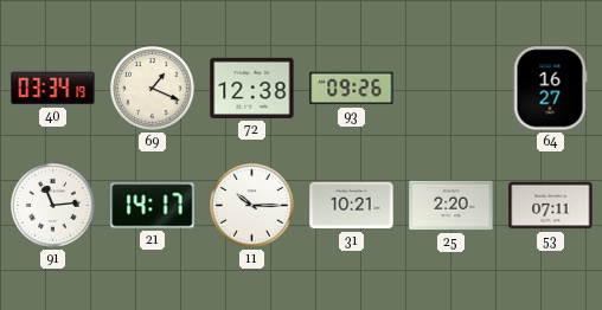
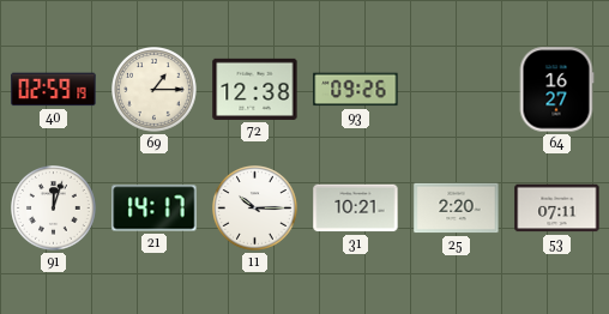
40: 03:34 -> 02:59 (54, 90)
69: 1:19 -> 1:15 (155, 90)
91: 11:14 -> 12:03 (54, 209)
